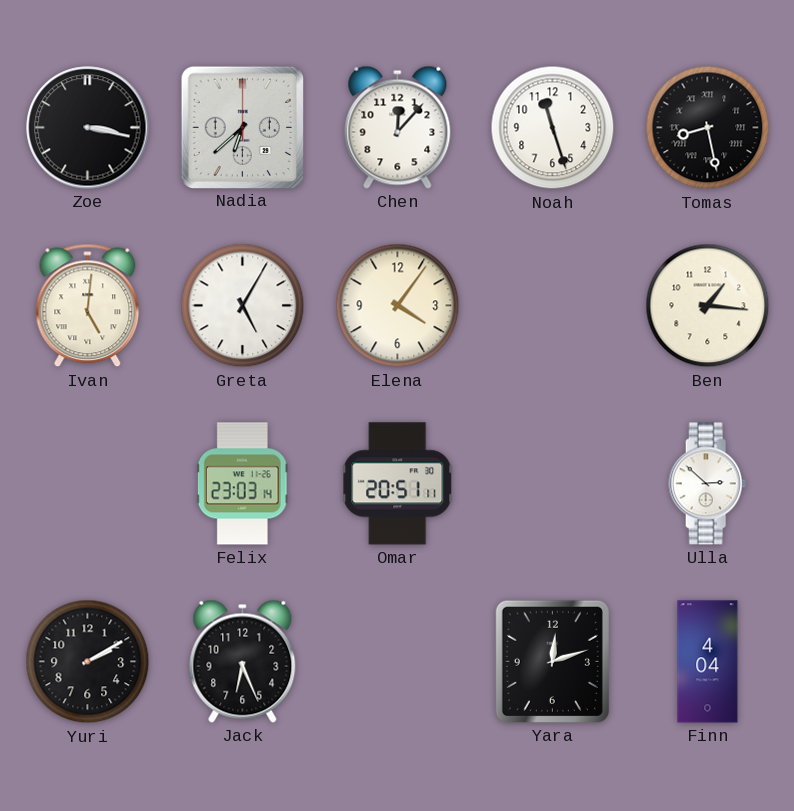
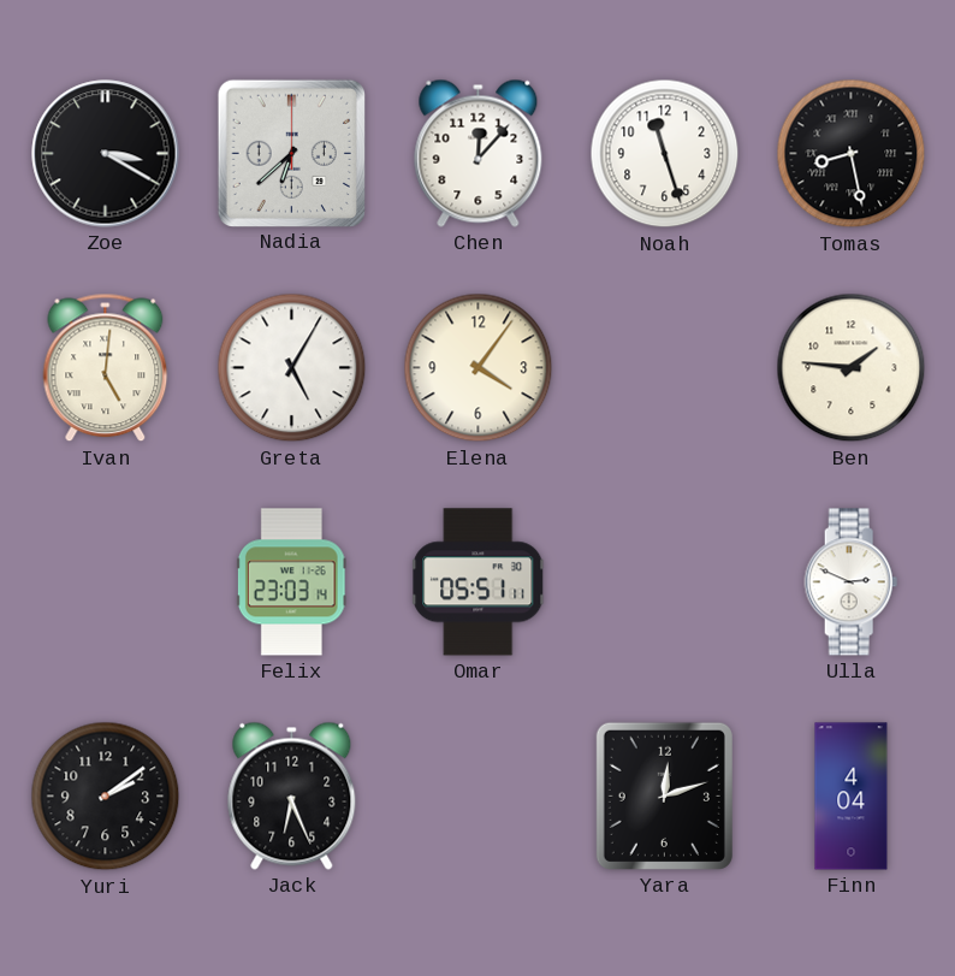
Zoe: 3:17 -> 3:20 (106, 154)
Ben: 1:16 -> 1:46 (852, 368)
Omar: 20:51 -> 05:51 (479, 582)
Ulla: 2:52 -> 2:49 (852, 582)
Yuri: 2:10 -> 2:09 (106, 797)
